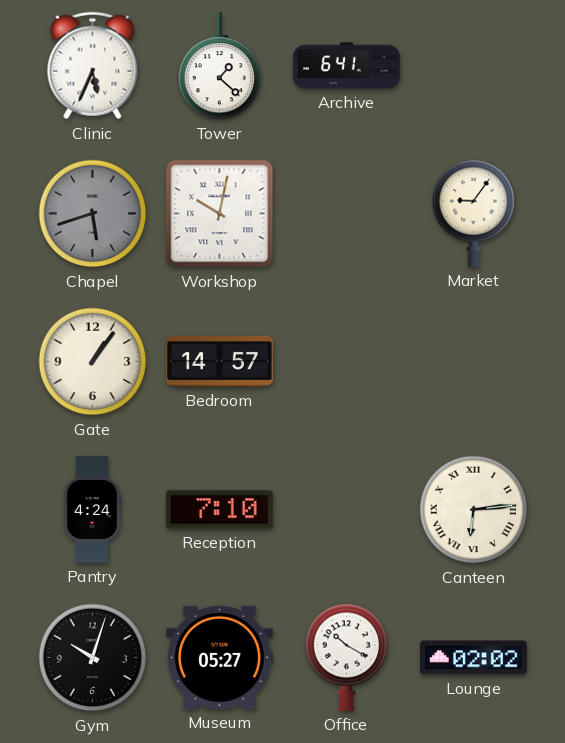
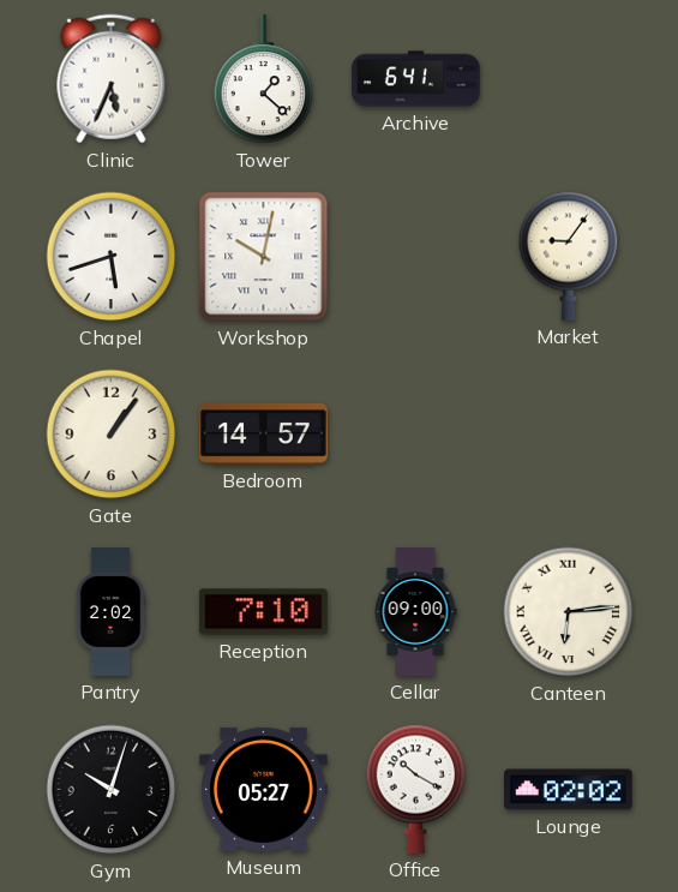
Chapel dial: grey -> white (112, 257)
Pantry: 4:24 -> 2:02 (110, 612)
Cellar: none -> 09:00 (415, 612)
